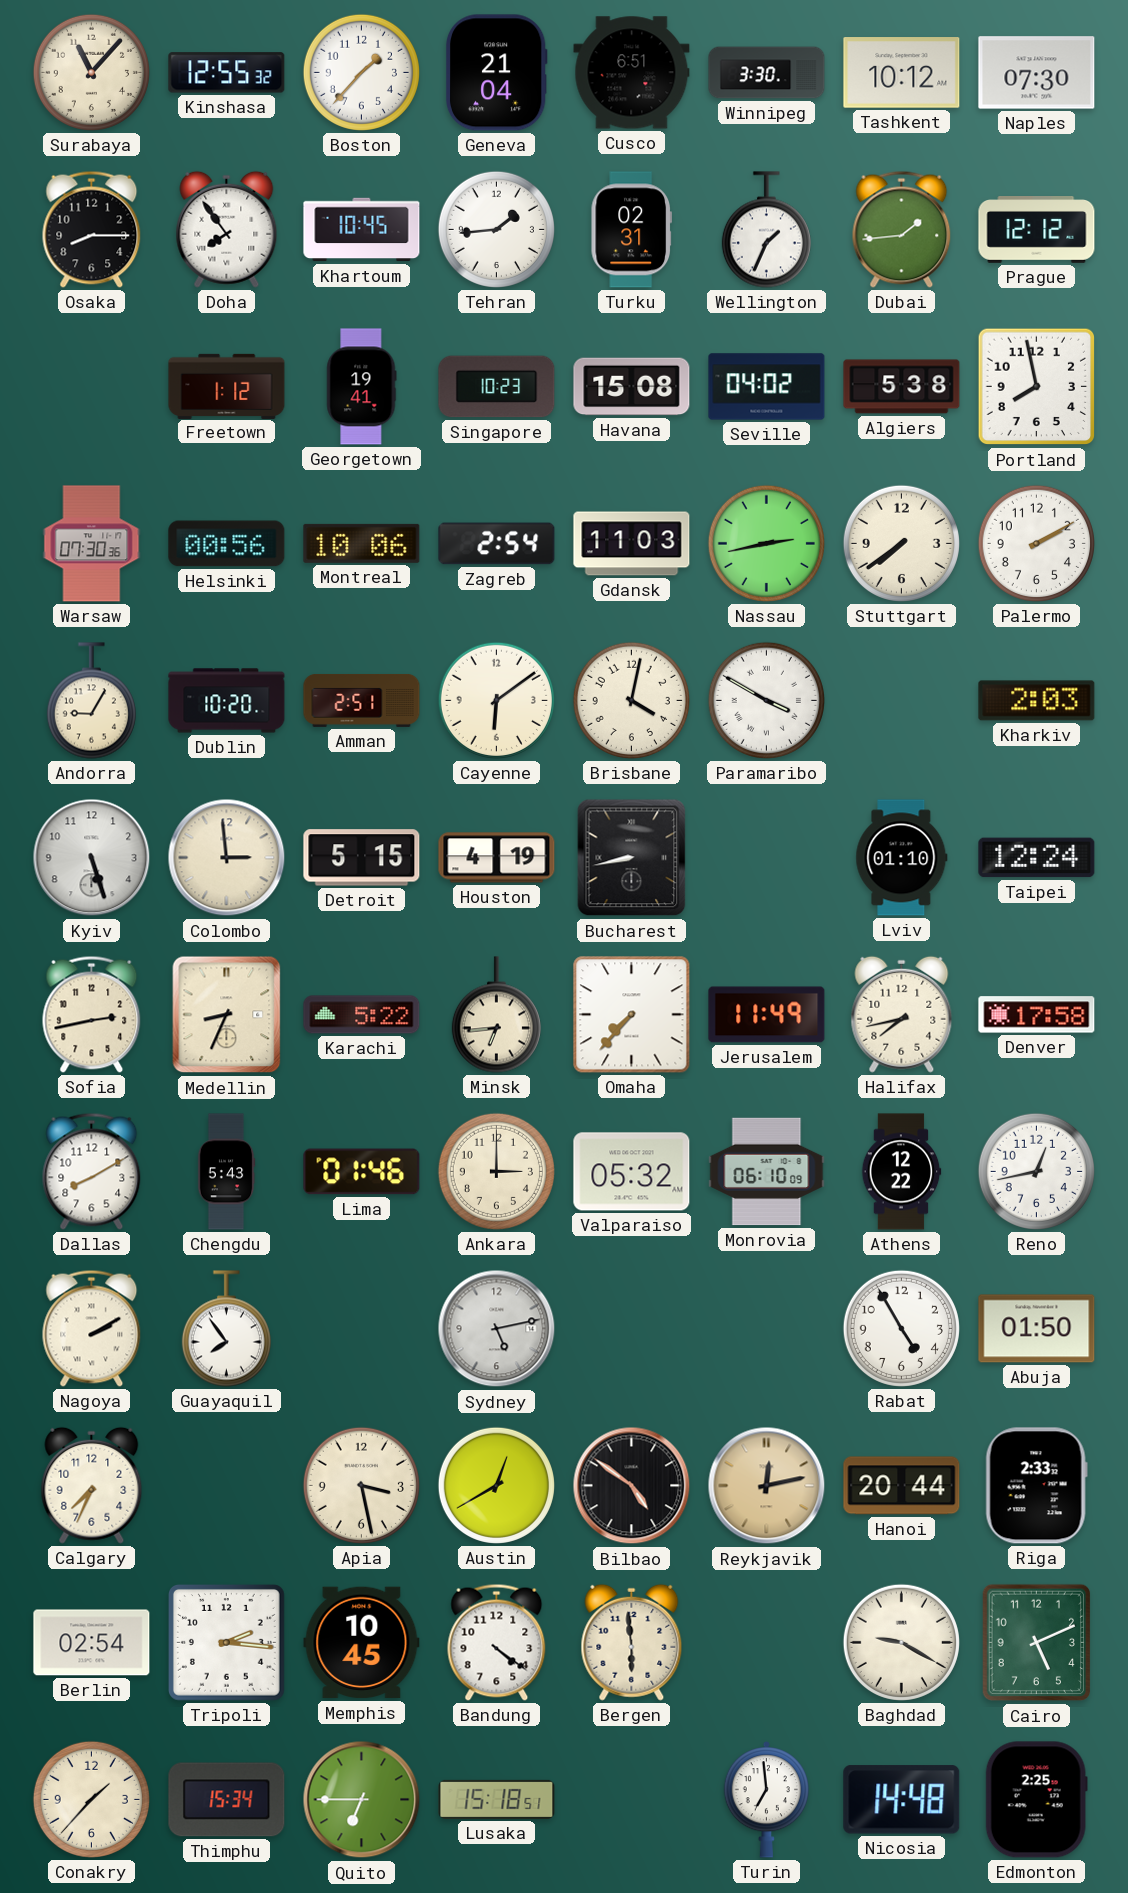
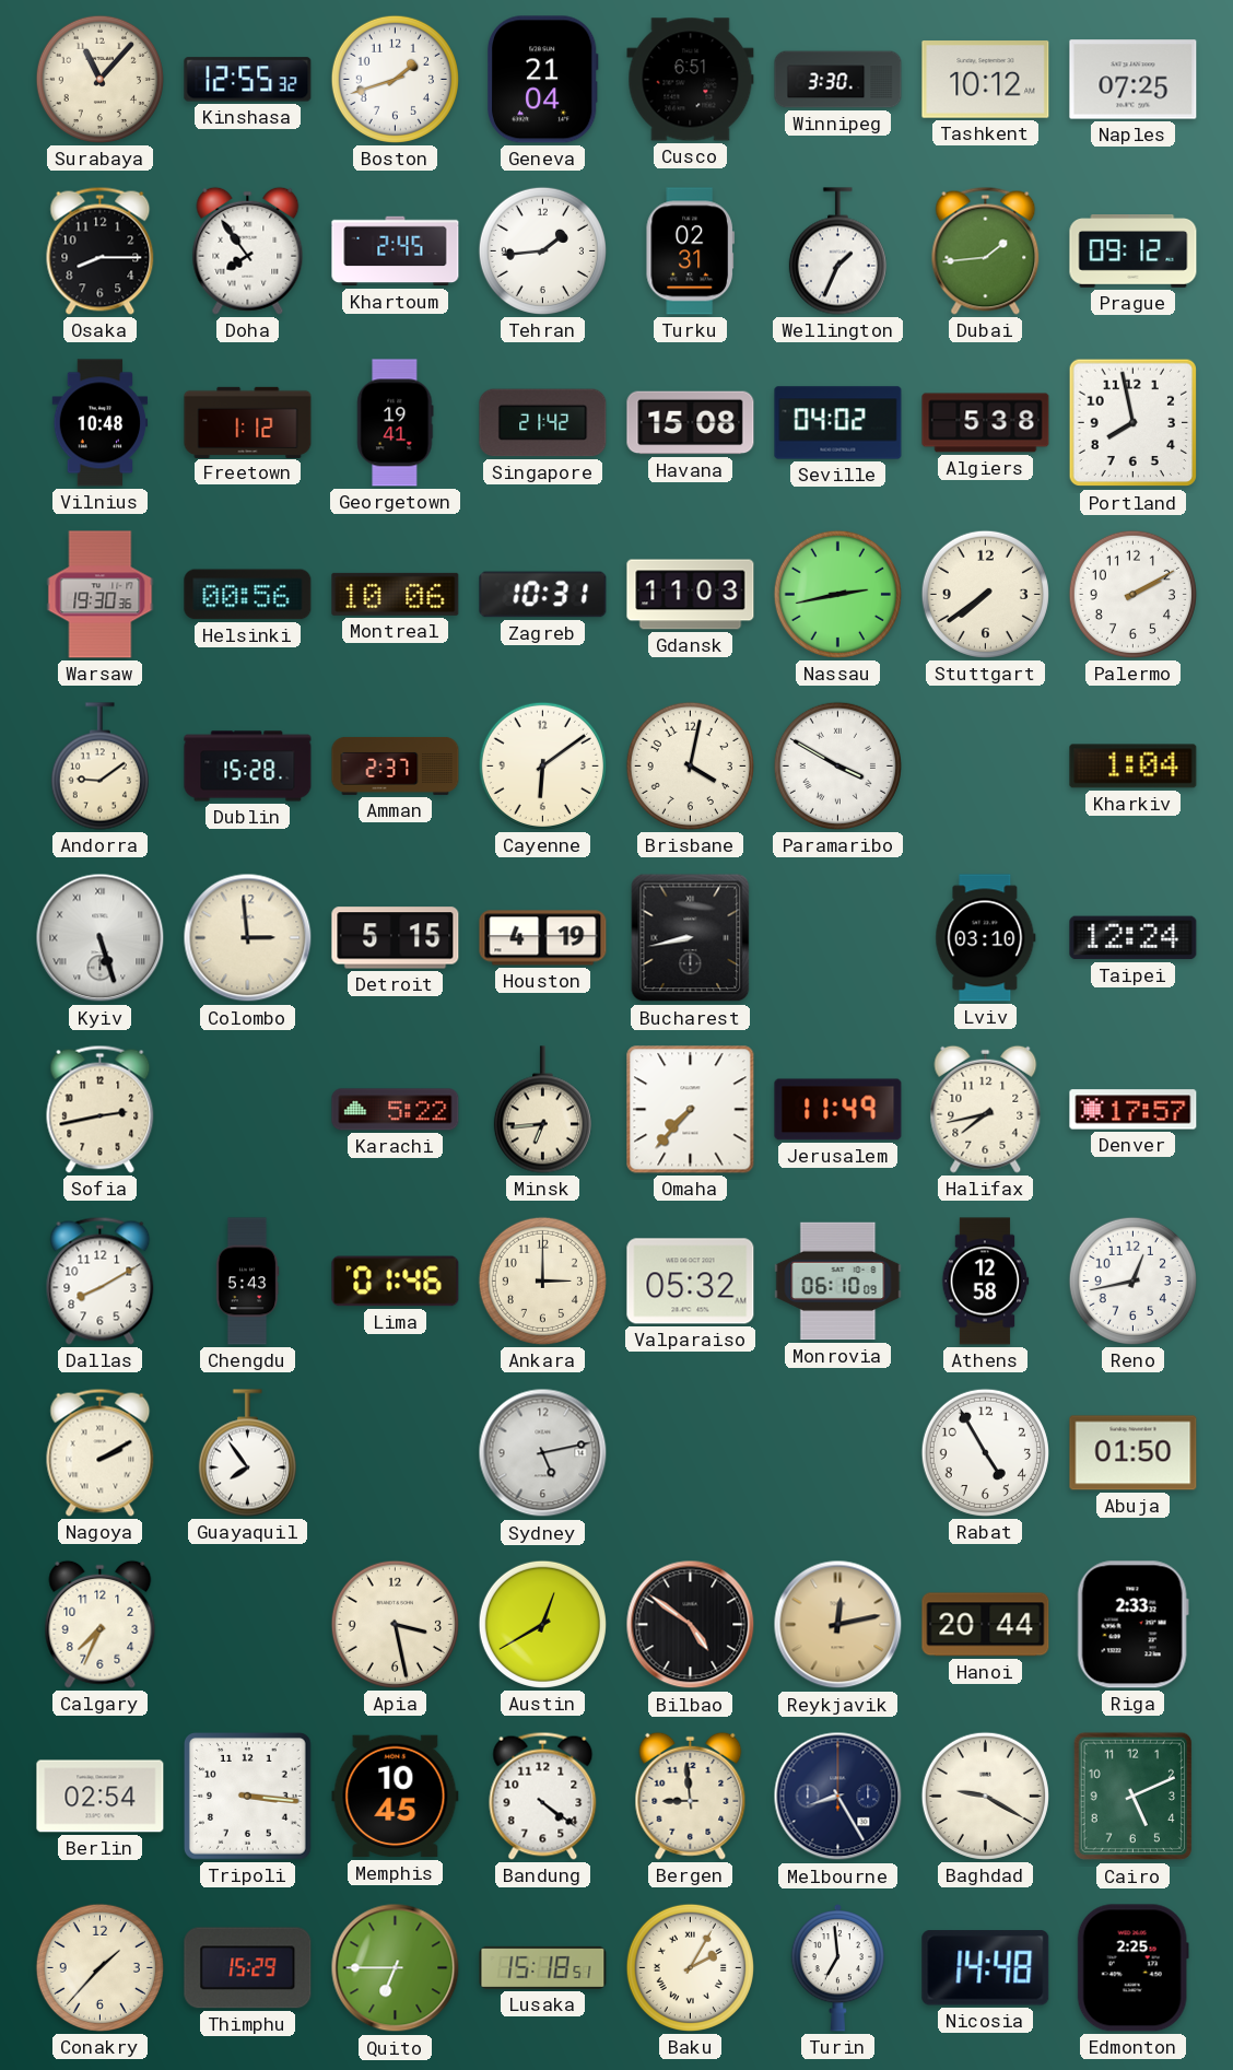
Boston: 1:37 -> 1:42 (395, 79)
Naples: 07:30 -> 07:25 (1134, 80)
Khartoum: 10:45 -> 2:45 (396, 252)
Prague: 12:12 -> 09:12 (1134, 252)
Vilnius: none -> 10:48 (101, 423)
Singapore: 10:23 -> 21:42 (543, 423)
Warsaw: 07:30 -> 19:30 (101, 595)
Zagreb: 2:54 -> 10:31 (543, 595)
Andorra: 9:05 -> 9:09 (99, 767)
Dublin: 10:20 -> 15:28 (248, 767)
Amman: 2:51 -> 2:37 (396, 765)
Kharkiv: 2:03 -> 1:04 (1134, 767)
Kyiv numerals: Arabic -> Roman (101, 938)
Lviv: 01:10 -> 03:10 (986, 938)
Medellin: 8:34 -> none (227, 1015)
Denver: 17:58 -> 17:57 (1134, 1110)
Athens: 12:22 -> 12:58 (985, 1282)
Tripoli: 2:16 -> 3:16 (248, 1797)
Bergen: 5:59 -> 8:59 (691, 1796)
Melbourne: none -> 8:25 (838, 1797)
Thimphu: 15:34 -> 15:29 (248, 1968)
Baku: none -> 2:05 (690, 1967)
